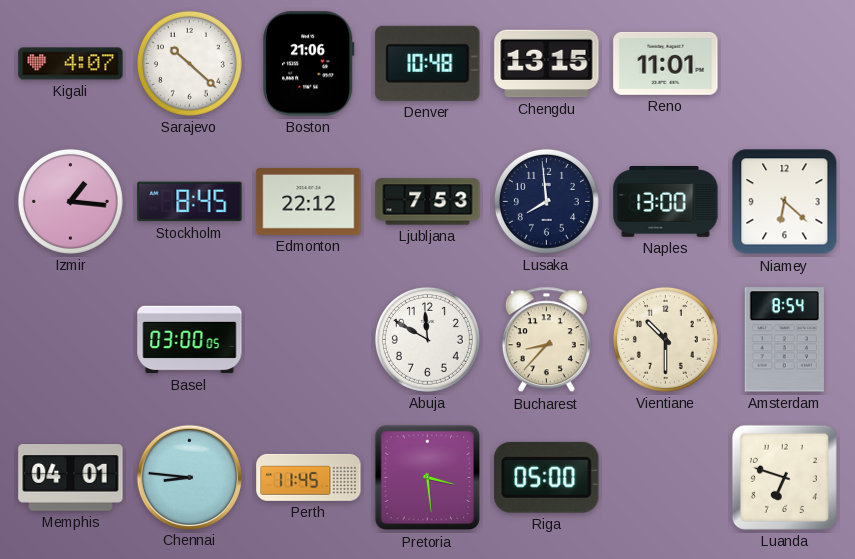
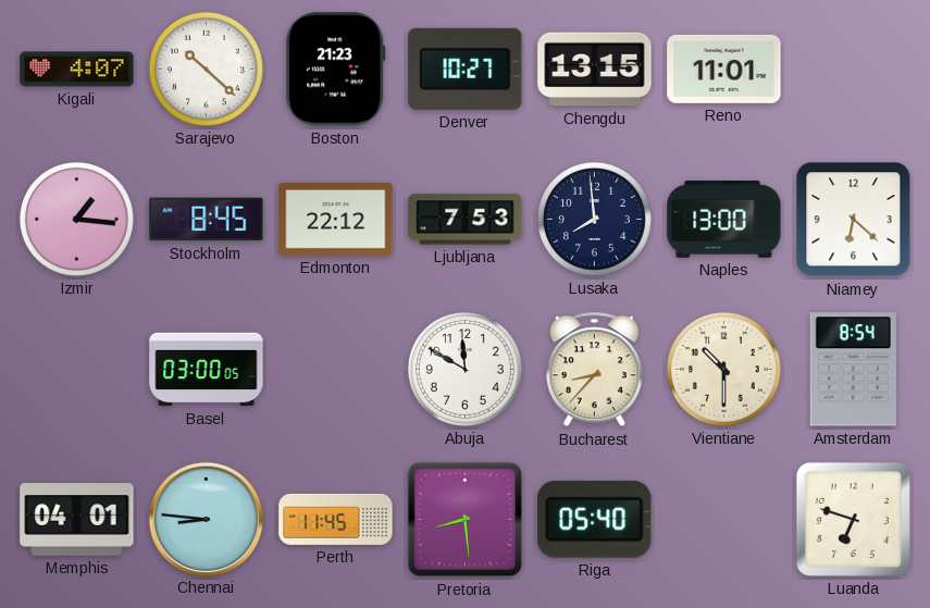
Boston: 21:06 -> 21:23 (336, 70)
Denver: 10:48 -> 10:27 (466, 69)
Pretoria: 3:29 -> 8:29 (466, 520)
Riga: 05:00 -> 05:40 (595, 519)
